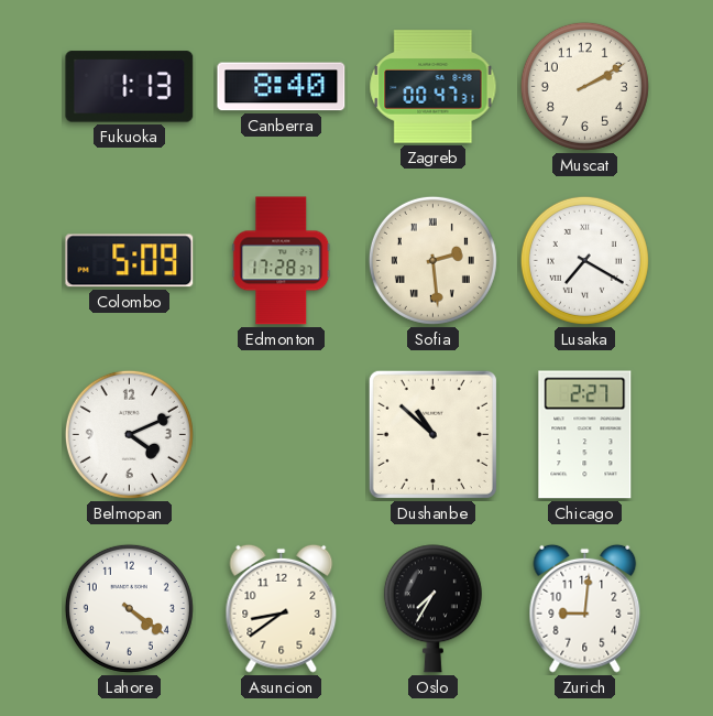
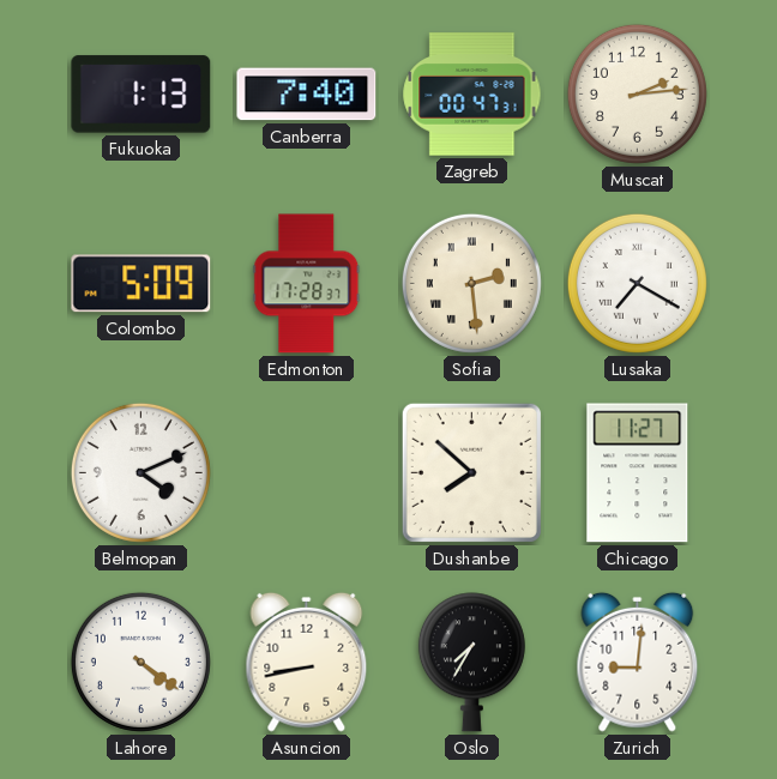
Canberra: 8:40 -> 7:40 (307, 95)
Muscat: 2:10 -> 2:14 (637, 93)
Dushanbe: 10:52 -> 7:52 (471, 472)
Chicago: 2:27 -> 11:27 (638, 473)
Asuncion: 8:39 -> 8:43 (307, 662)
